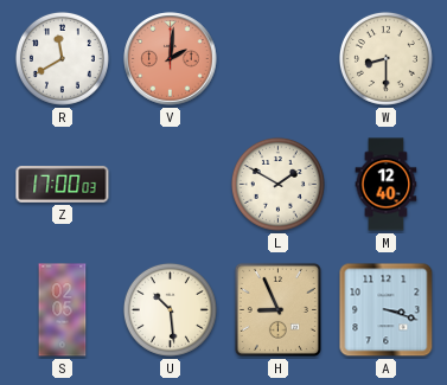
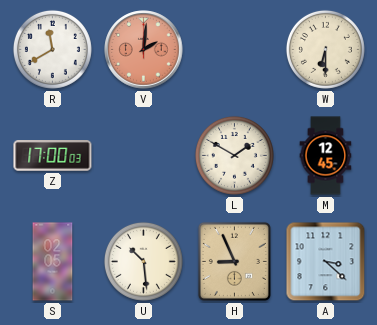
W: 8:30 -> 6:30 (325, 49)
M: 12:40 -> 12:45 (326, 156)
A: 3:18 -> 3:22 (326, 262)
